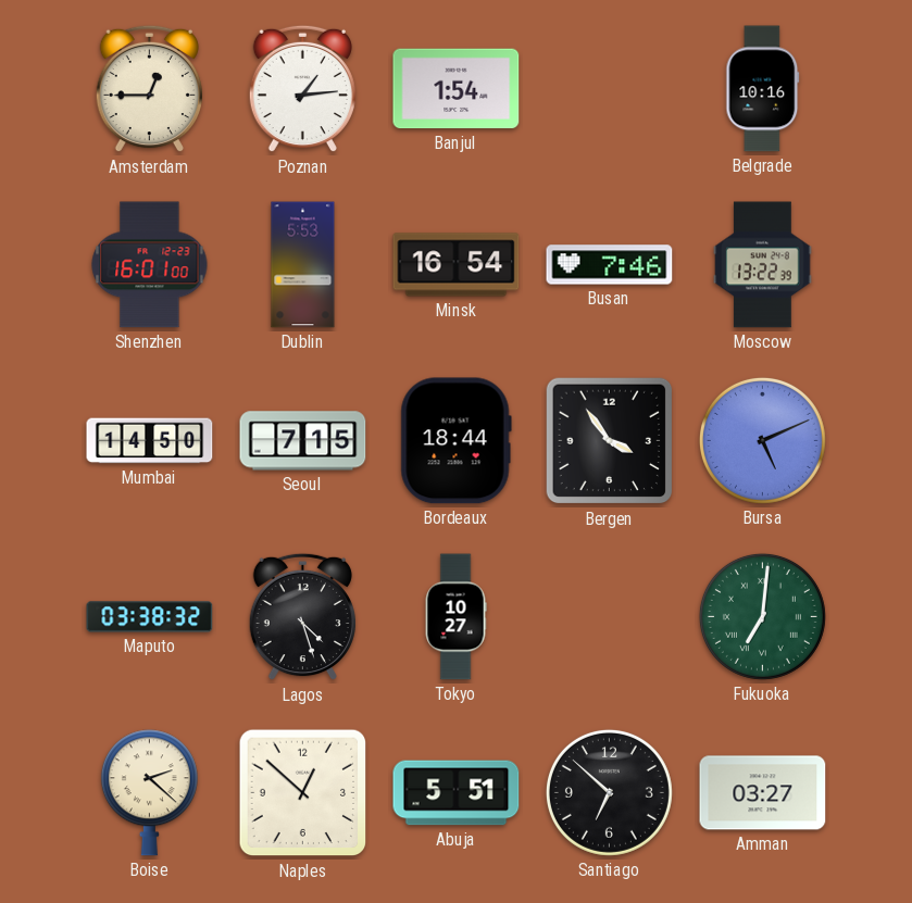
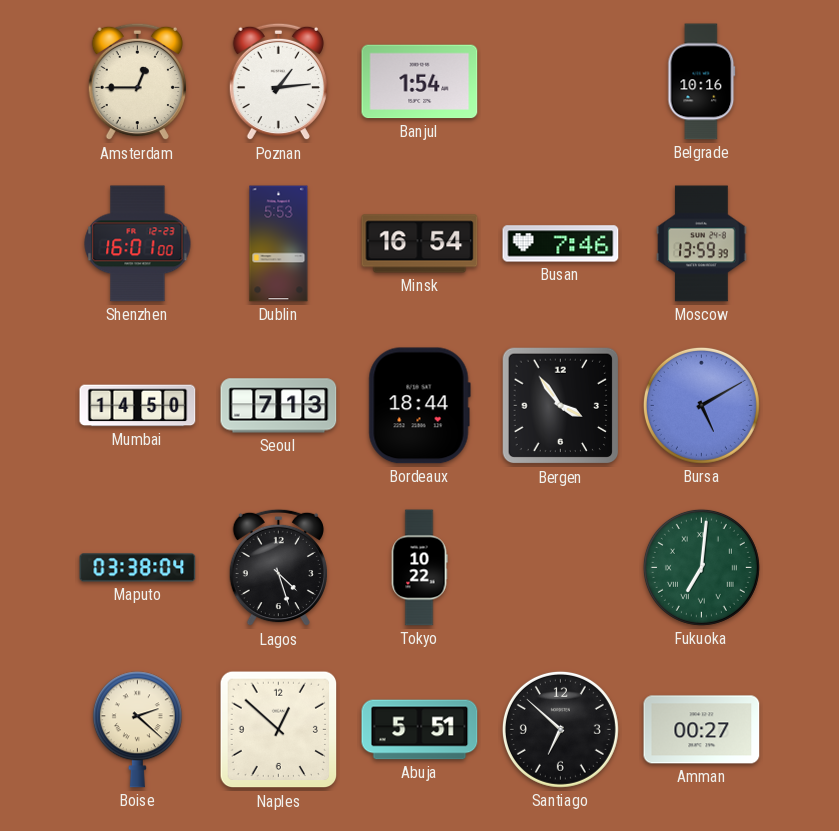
Moscow: 13:22 -> 13:59 (702, 244)
Seoul: 7:15 -> 7:13 (279, 406)
Bursa: 5:11 -> 5:10 (701, 405)
Maputo: 03:38:32 -> 03:38:04 (138, 568)
Tokyo: 10:27 -> 10:22 (419, 568)
Amman: 03:27 -> 00:27 (702, 730)
